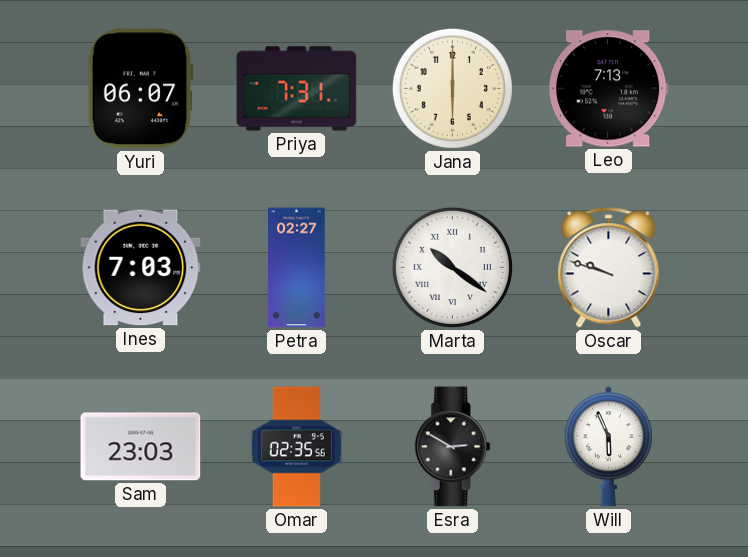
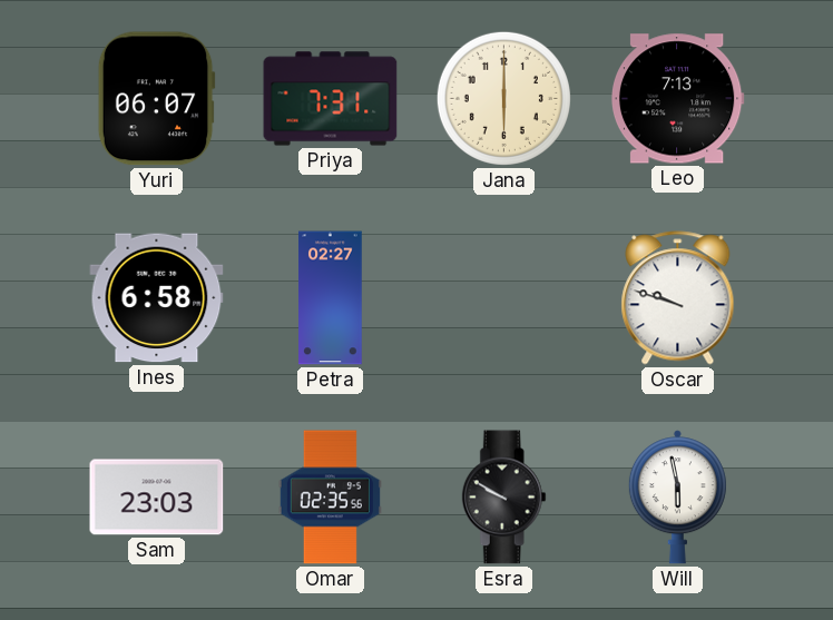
Ines: 7:03 -> 6:58 (157, 298)
Marta: 10:21 -> none (452, 267)
Esra: 2:50 -> 9:50 (503, 498)
Will: 5:56 -> 5:58 (677, 498)
